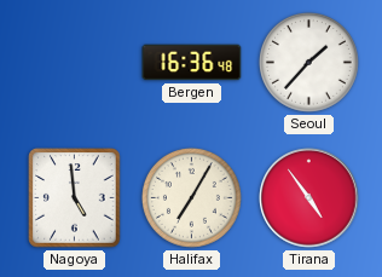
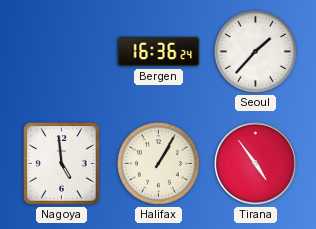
Bergen: 16:36:48 -> 16:36:24 (159, 52)
Halifax: 7:05 -> 1:05 (158, 163)
